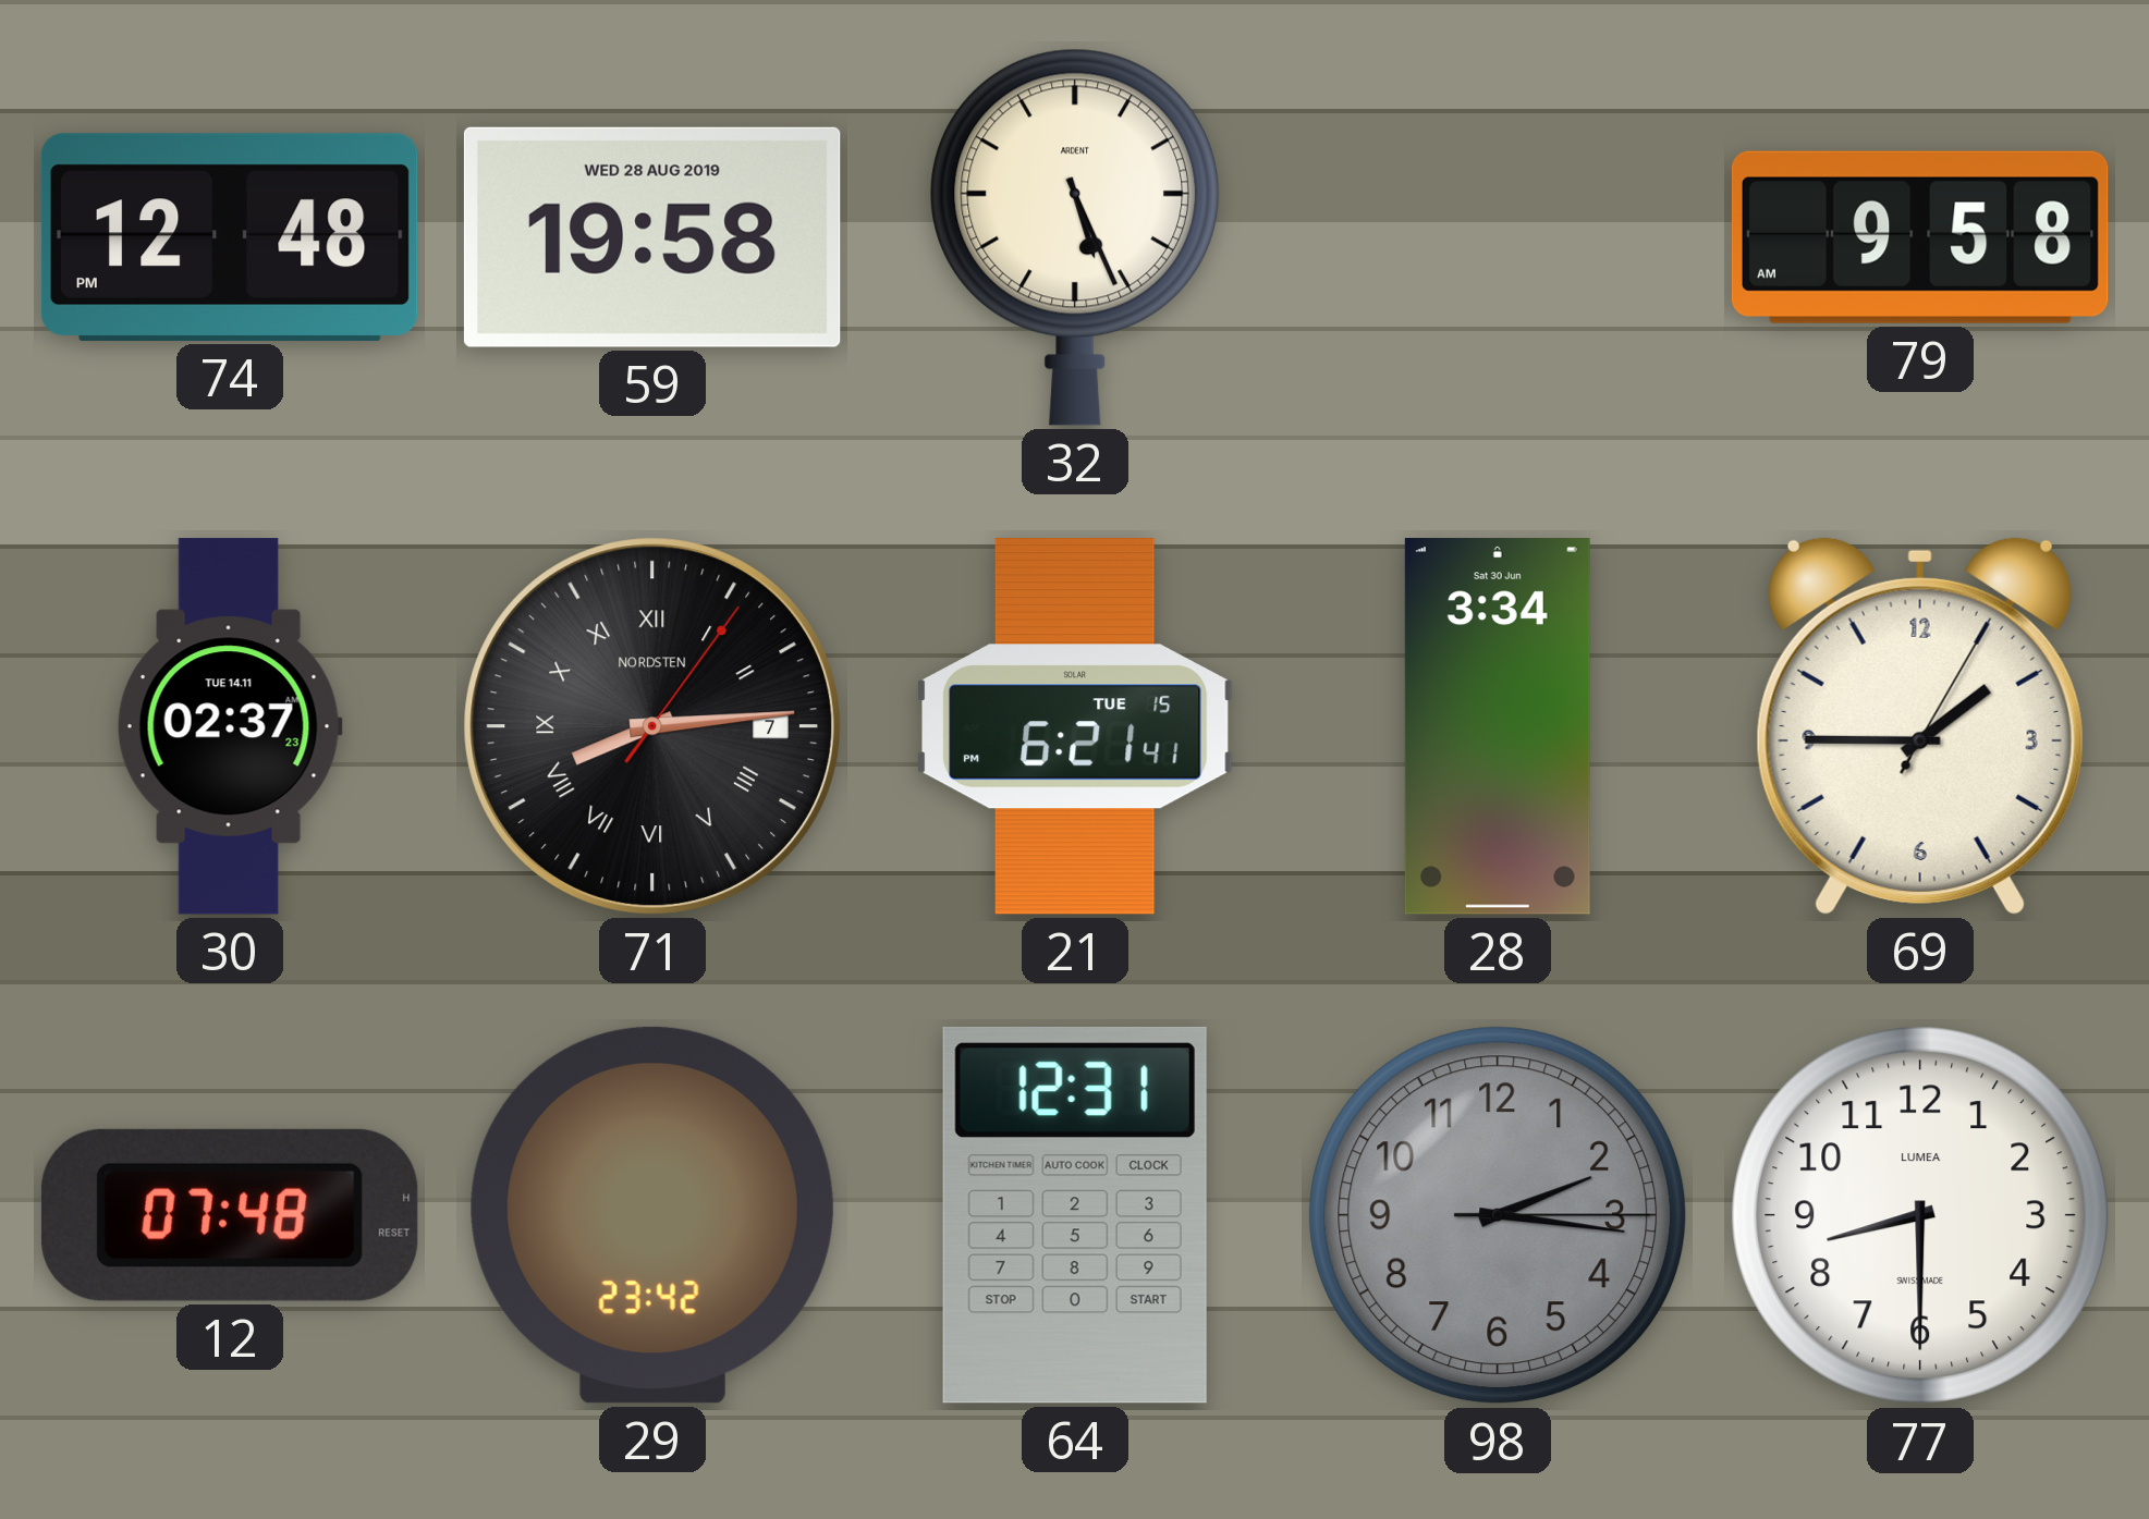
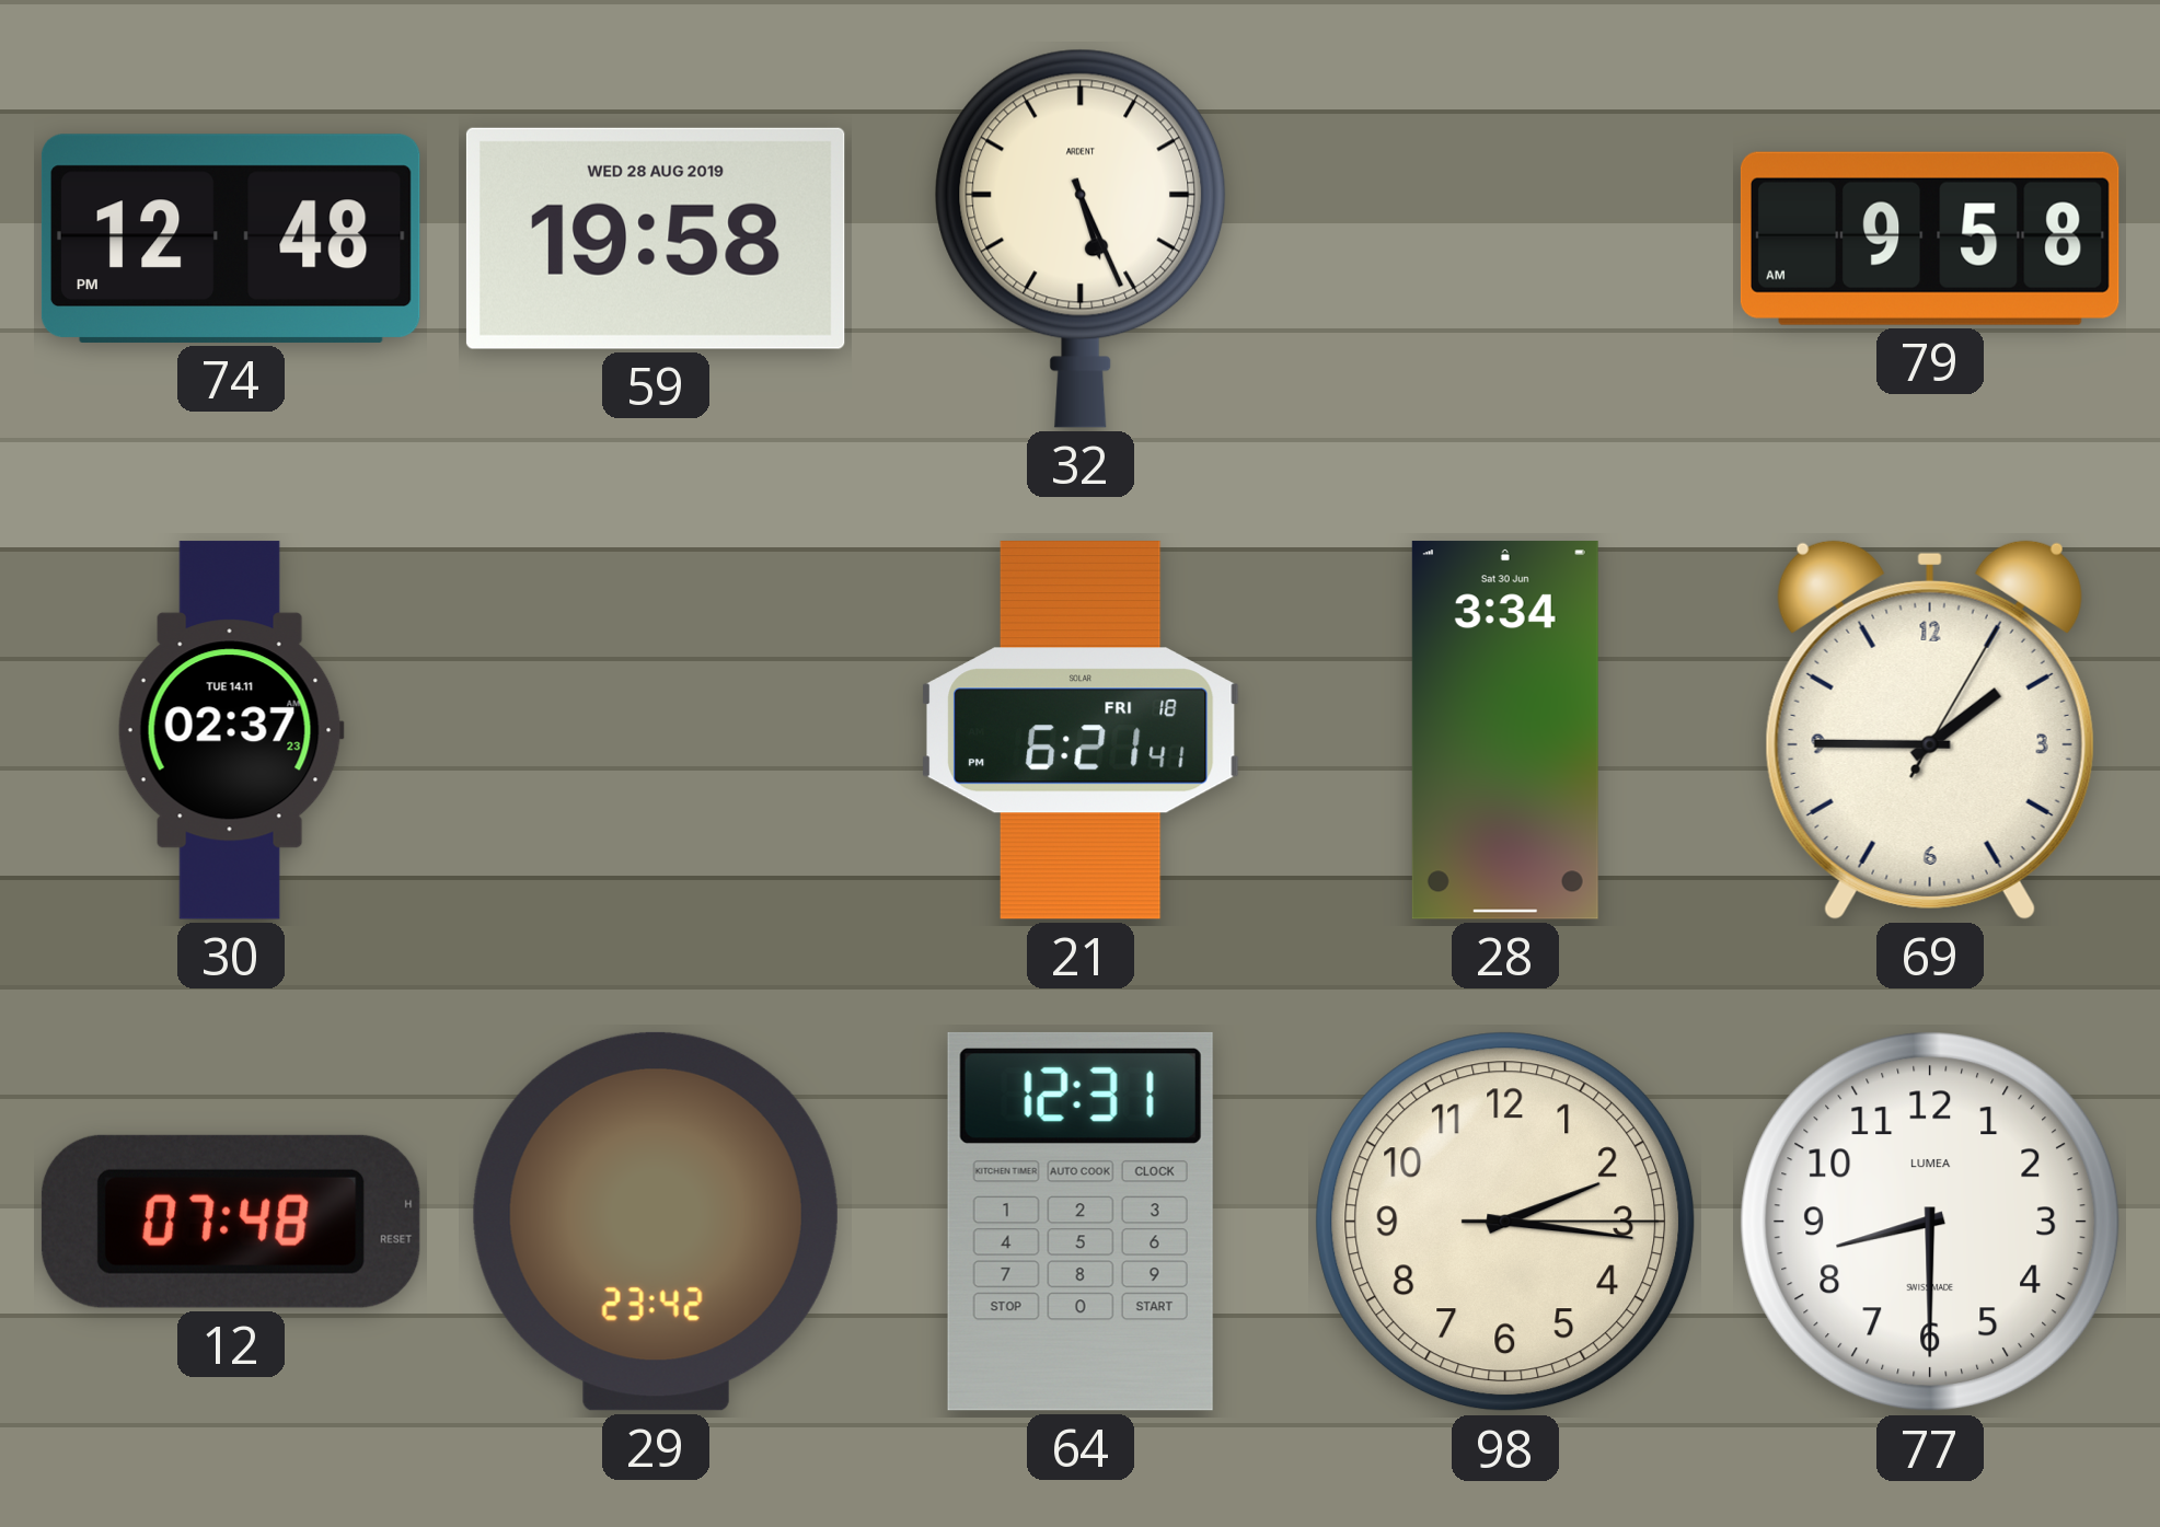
71: 8:14 -> none (652, 726)
21 date: TUE 15 -> FRI 18 (1081, 730)
98 dial: grey -> cream (1505, 1222)
